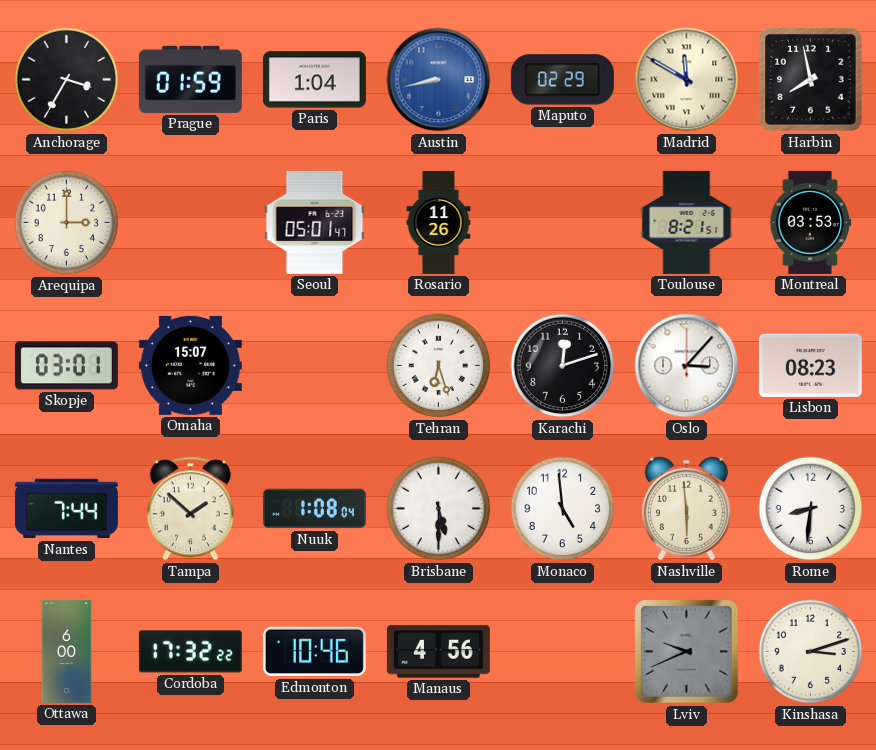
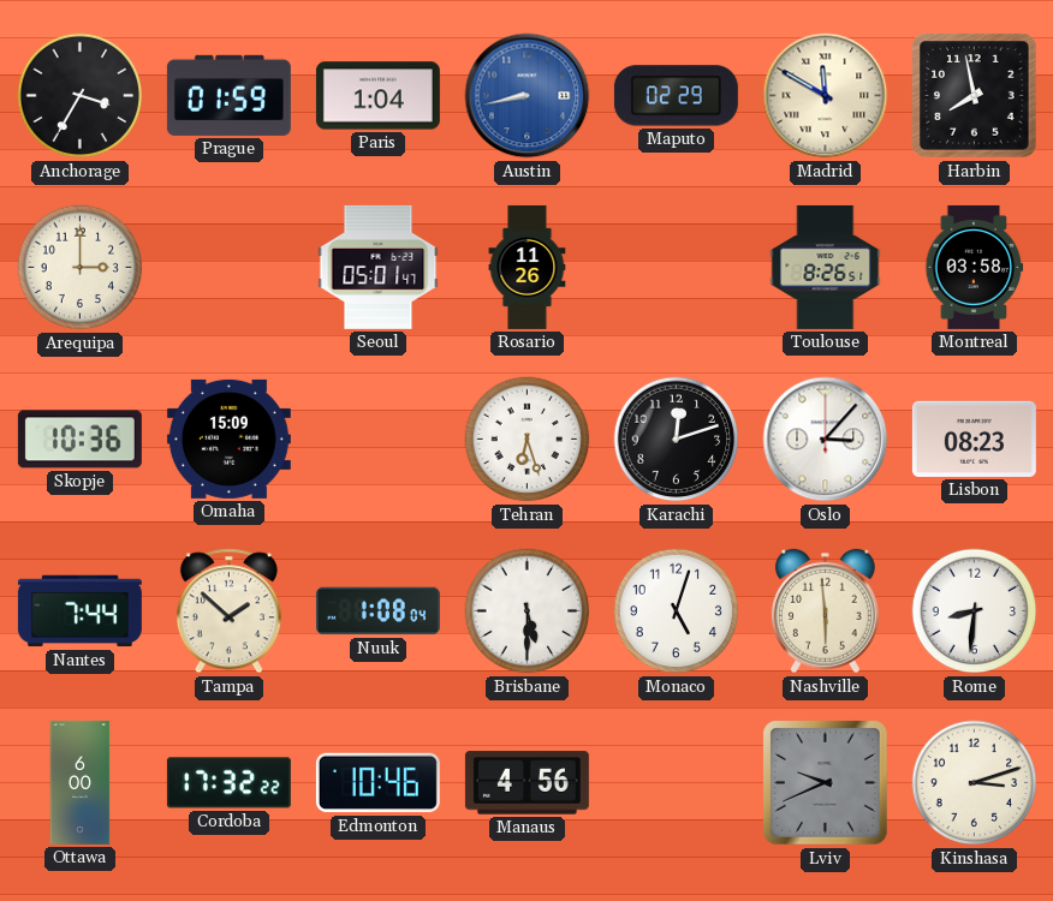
Toulouse: 8:21 -> 8:26 (826, 267)
Montreal: 03:53 -> 03:58 (975, 267)
Skopje: 03:01 -> 10:36 (79, 440)
Omaha: 15:07 -> 15:09 (228, 438)
Monaco: 4:59 -> 5:03 (677, 611)
